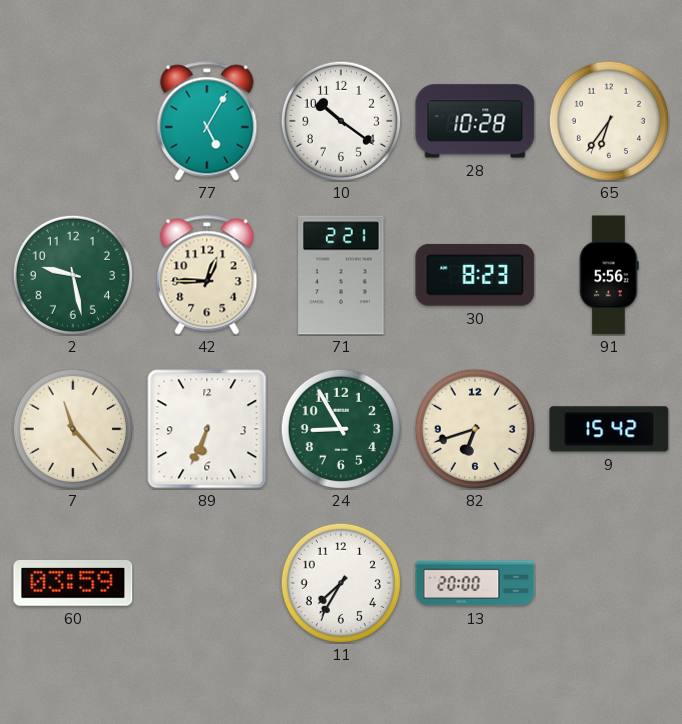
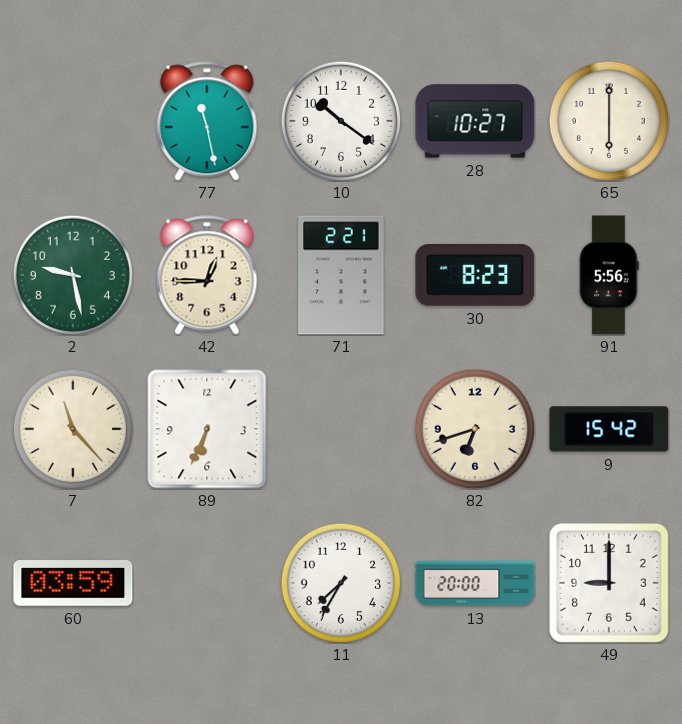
77: 5:05 -> 11:28 (207, 121)
28: 10:28 -> 10:27 (475, 121)
65: 6:36 -> 6:00 (609, 121)
24: 8:55 -> none (341, 429)
49: none -> 9:00 (610, 584)
